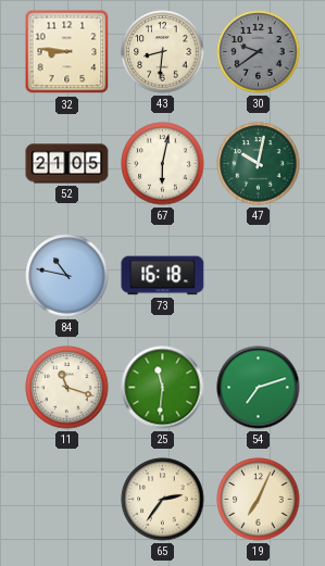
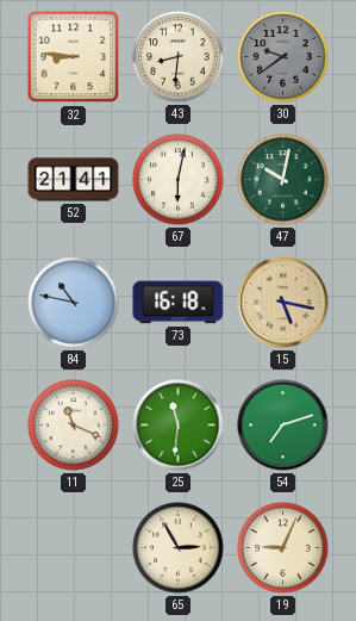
52: 21:05 -> 21:41 (74, 180)
15: none -> 5:17 (283, 303)
11: 11:18 -> 11:19 (74, 426)
65: 2:36 -> 2:55 (179, 548)
19: 7:04 -> 9:04 (283, 548)
